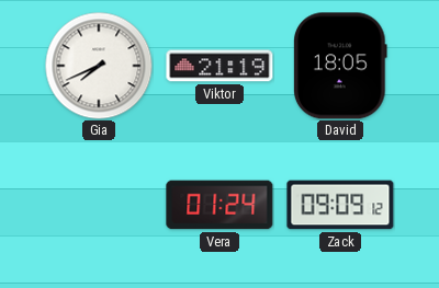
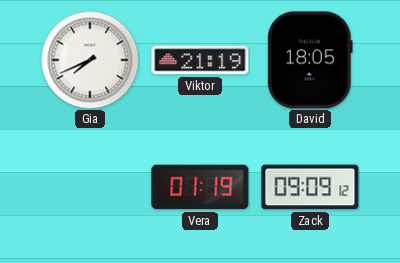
Vera: 01:24 -> 01:19 (200, 187)
